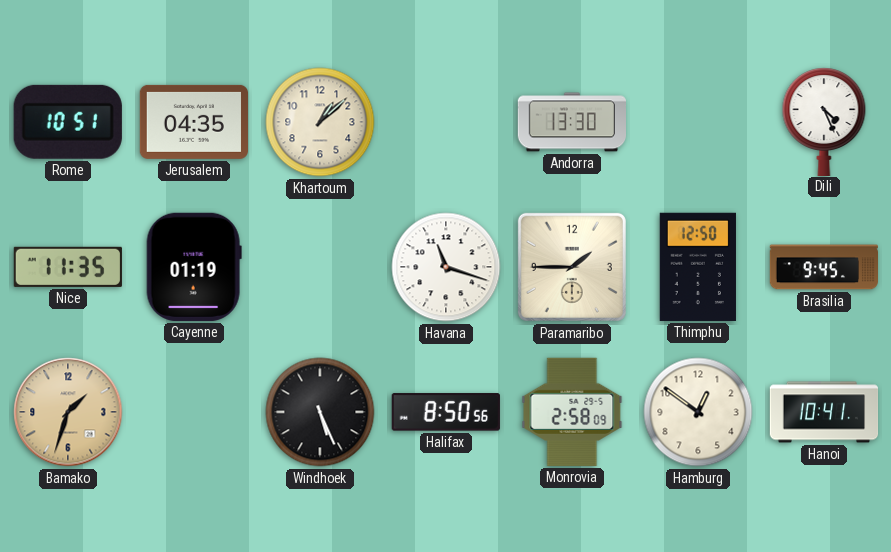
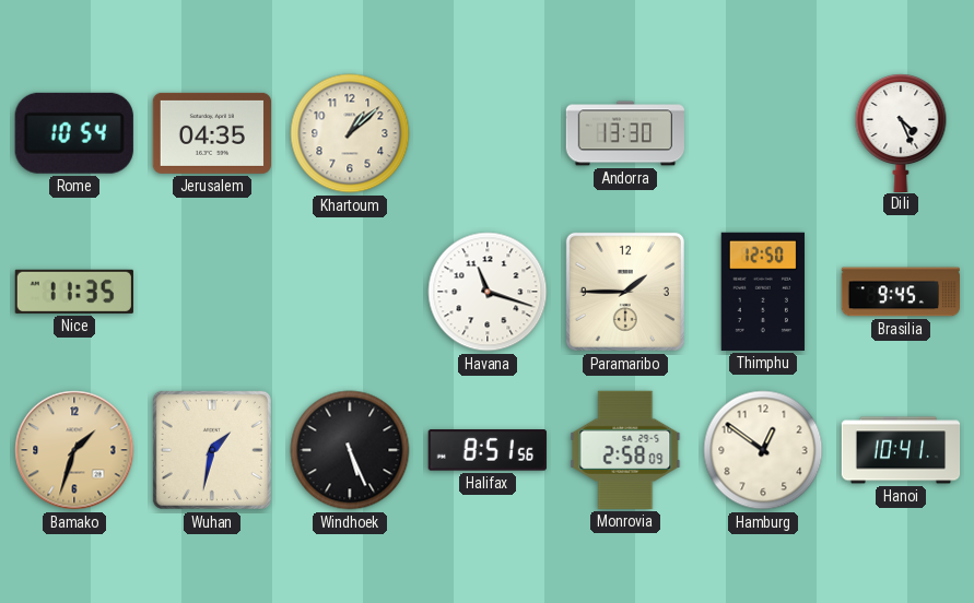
Rome: 10:51 -> 10:54 (74, 133)
Cayenne: 01:19 -> none (194, 267)
Wuhan: none -> 1:32 (212, 450)
Halifax: 8:50 -> 8:51 (488, 450)
